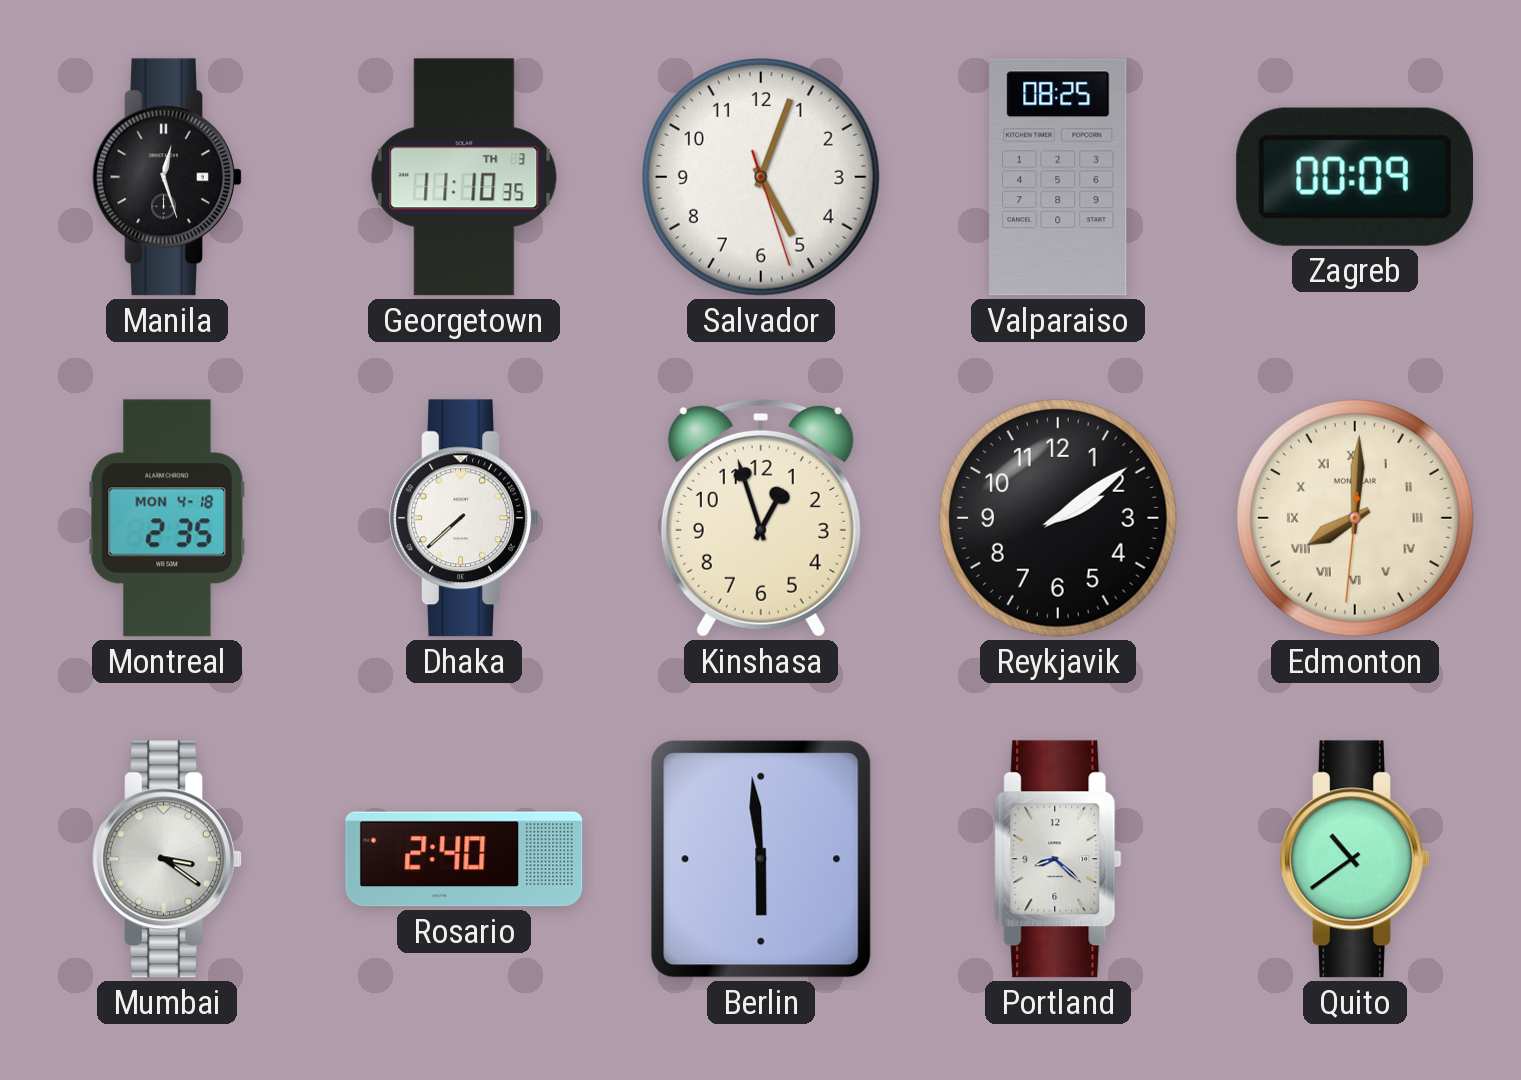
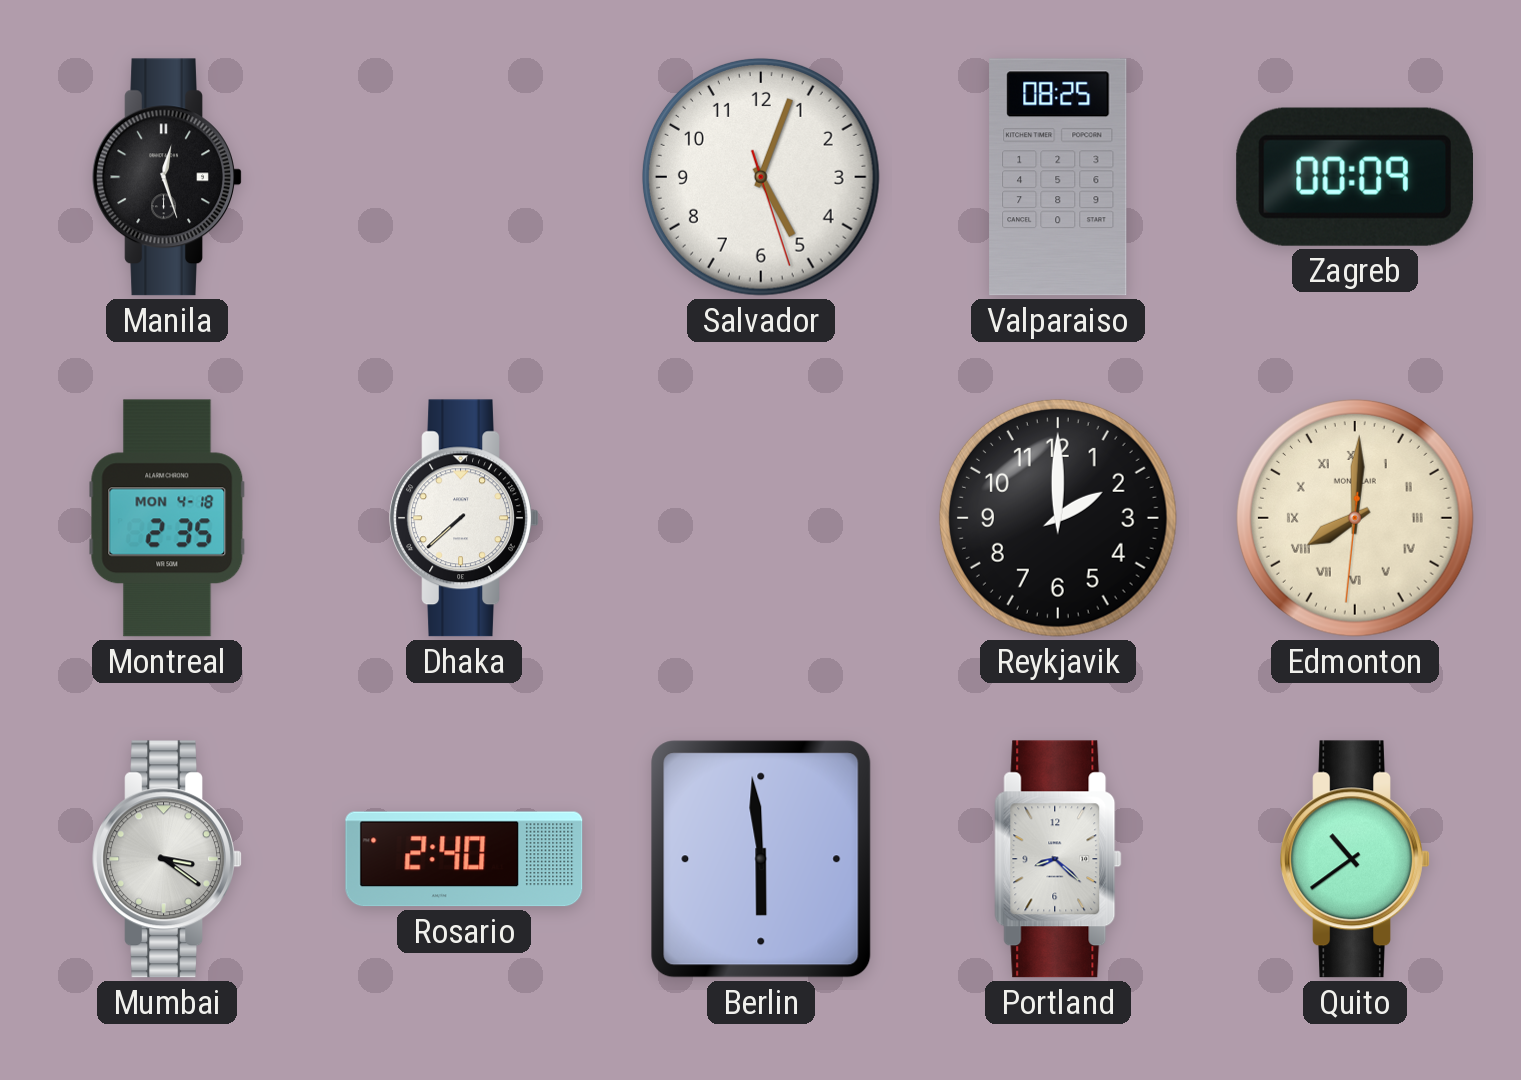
Georgetown: 11:10 -> none (464, 177)
Kinshasa: 12:57 -> none (761, 518)
Reykjavik: 2:09 -> 2:00 (1058, 518)
